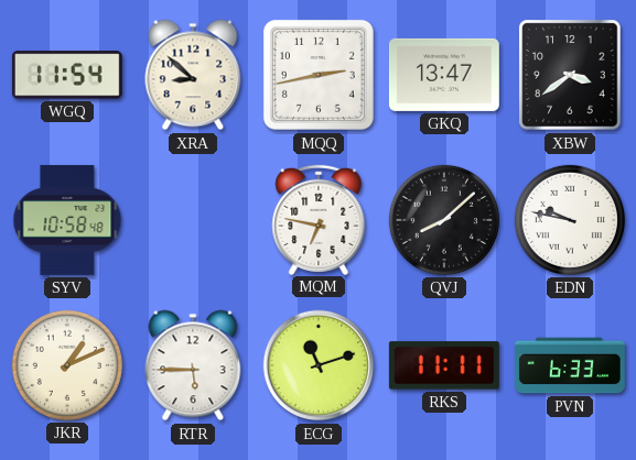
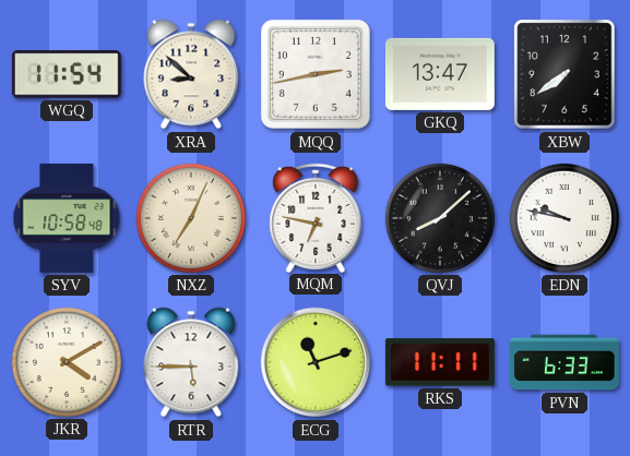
XBW: 3:39 -> 7:39 (564, 74)
NXZ: none -> 7:04 (191, 218)
JKR: 1:11 -> 4:10 (67, 362)
